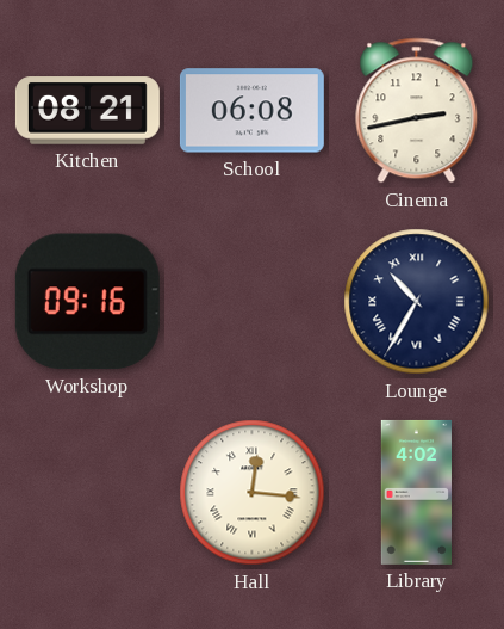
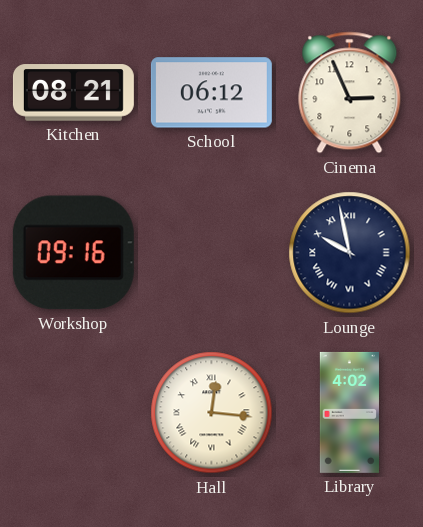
School: 06:08 -> 06:12 (211, 93)
Cinema: 2:43 -> 2:56 (350, 93)
Lounge: 10:35 -> 9:58 (350, 253)
